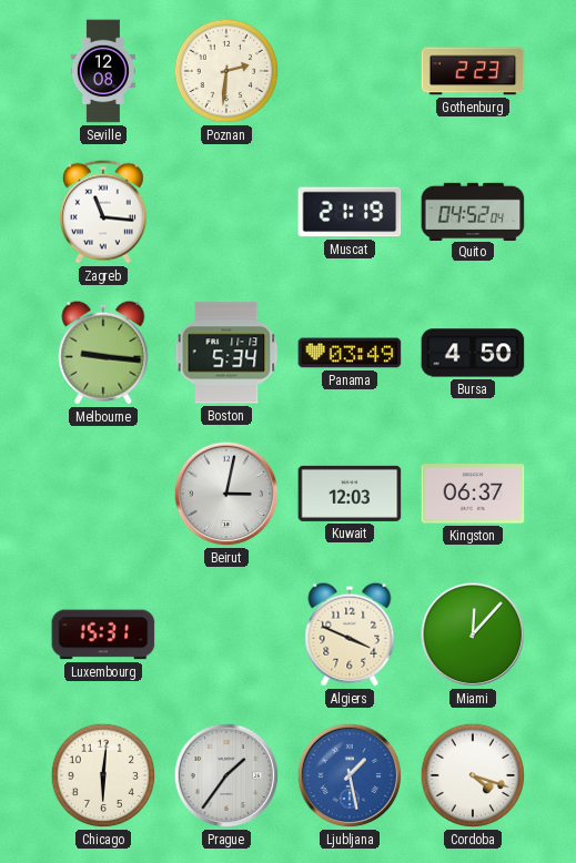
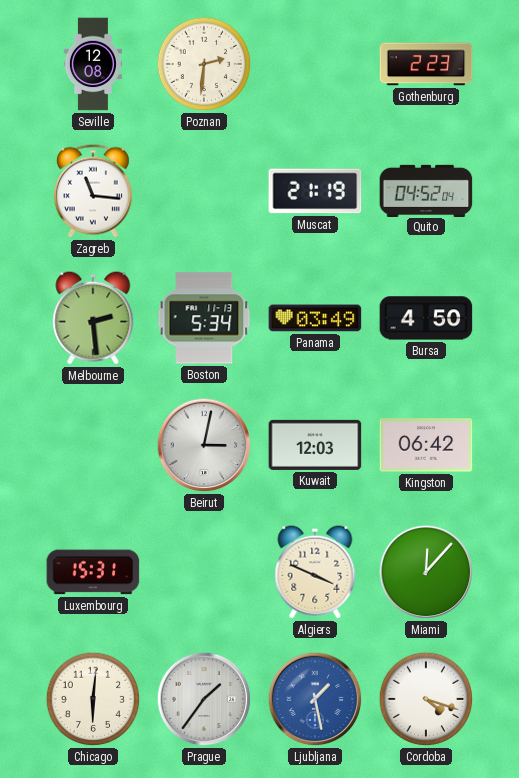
Melbourne: 9:16 -> 2:29 (93, 318)
Kingston: 06:37 -> 06:42 (426, 445)
